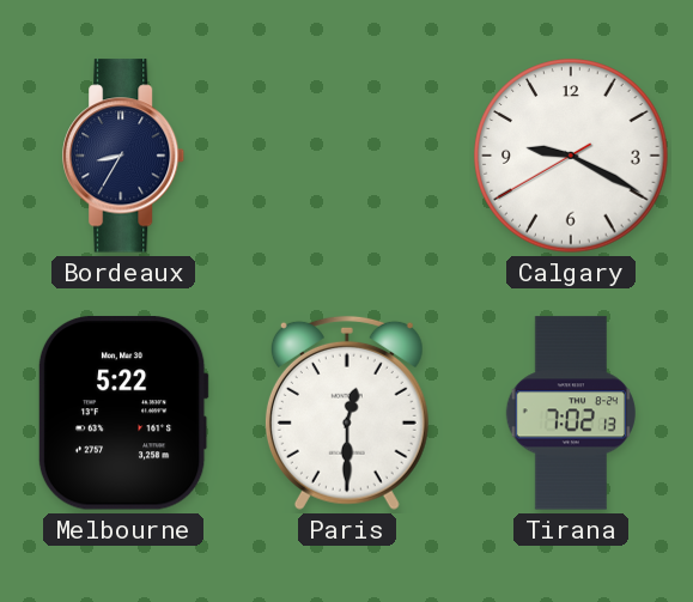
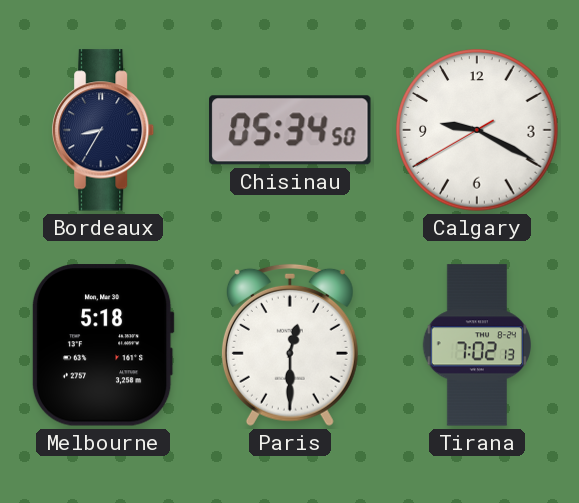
Chisinau: none -> 05:34 (290, 130)
Melbourne: 5:22 -> 5:18 (103, 345)
